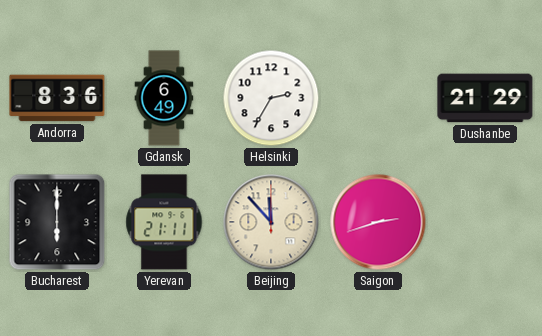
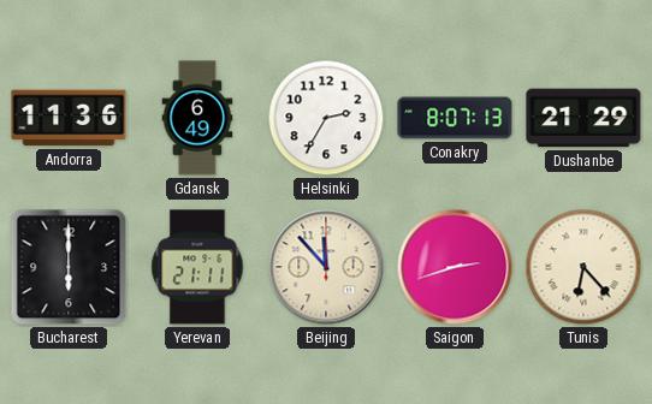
Andorra: 8:36 -> 11:36 (69, 118)
Conakry: none -> 8:07 (455, 118)
Tunis: none -> 6:23 (583, 267)
